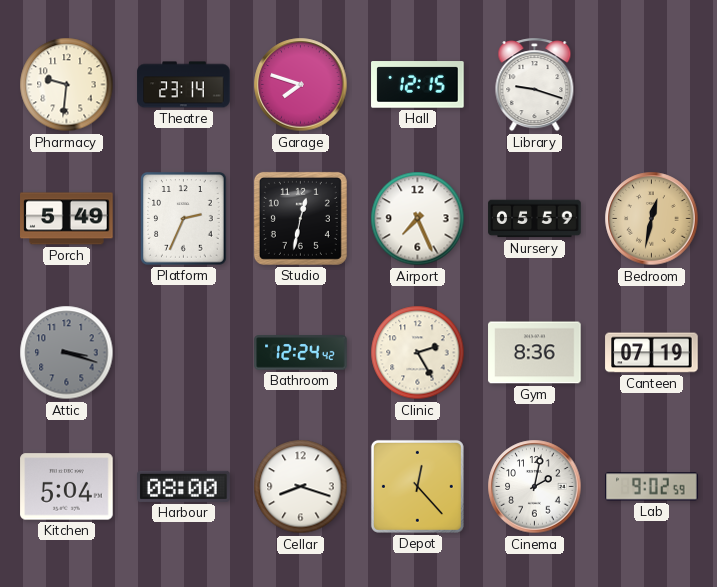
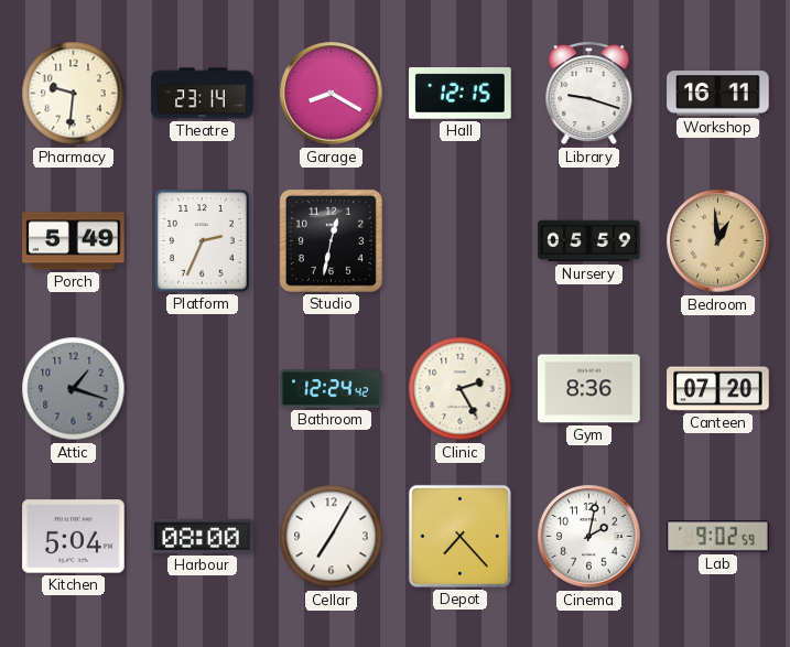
Garage: 7:48 -> 8:20 (332, 94)
Workshop: none -> 16:11 (718, 94)
Airport: 7:26 -> none (418, 219)
Bedroom: 12:32 -> 12:59 (718, 241)
Attic: 3:18 -> 1:18 (74, 389)
Canteen: 07:19 -> 07:20 (718, 389)
Cellar: 8:18 -> 7:05 (332, 537)
Depot: 12:23 -> 7:23 (459, 536)
